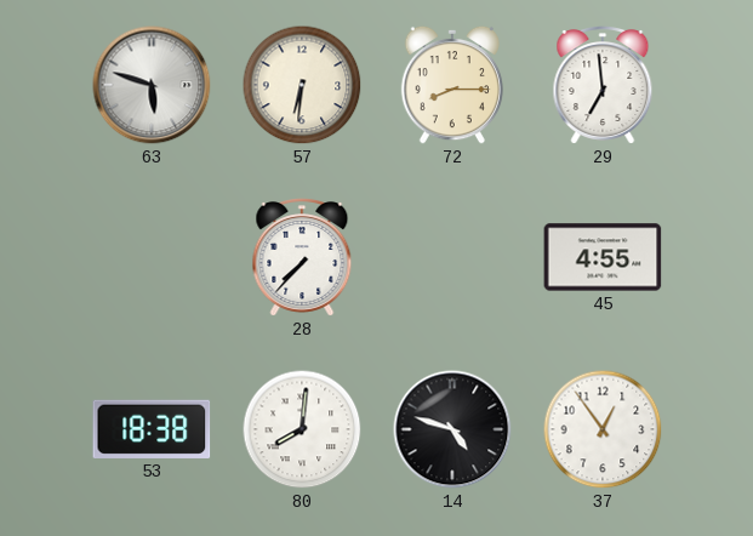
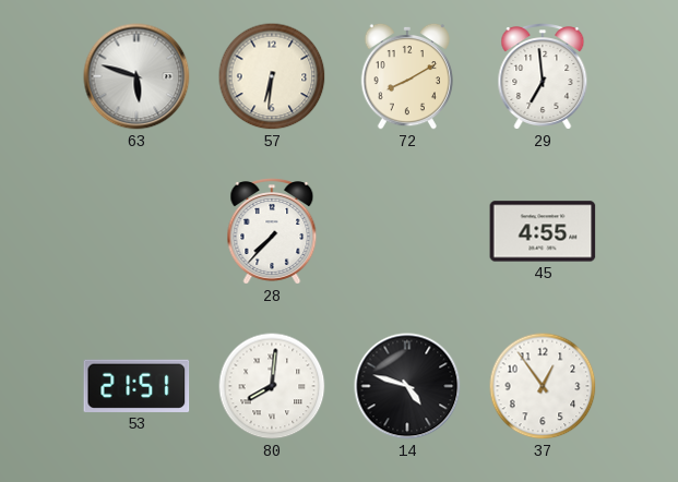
72: 8:15 -> 8:10 (406, 76)
53: 18:38 -> 21:51 (136, 386)
